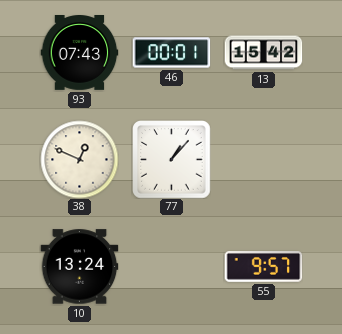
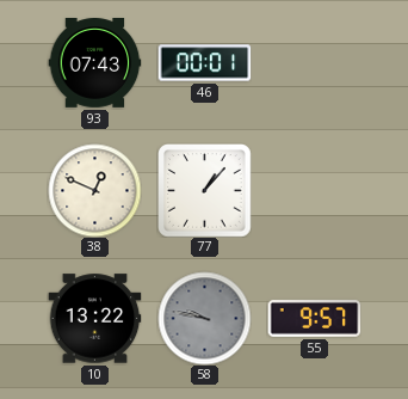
13: 15:42 -> none (263, 53)
10: 13:24 -> 13:22 (94, 319)
58: none -> 9:47 (204, 318)
